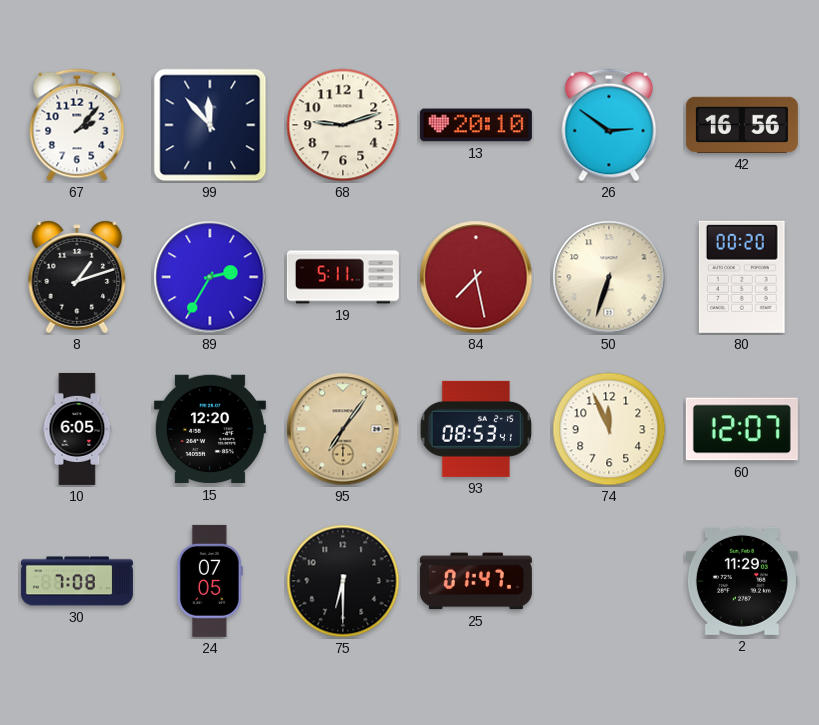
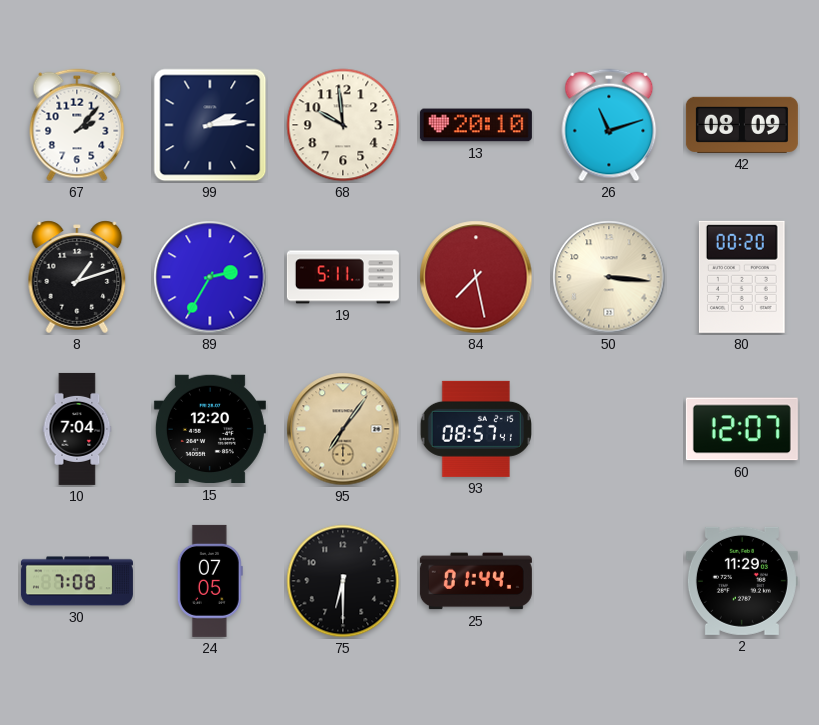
99: 11:53 -> 2:14 (210, 125)
68: 9:12 -> 9:59 (343, 125)
26: 2:51 -> 11:12 (609, 125)
42: 16:56 -> 08:09 (742, 125)
50: 6:33 -> 3:16 (609, 277)
10: 6:05 -> 7:04 (77, 429)
93: 08:53 -> 08:57 (475, 429)
74: 11:56 -> none (609, 429)
25: 01:47 -> 01:44 (476, 581)
